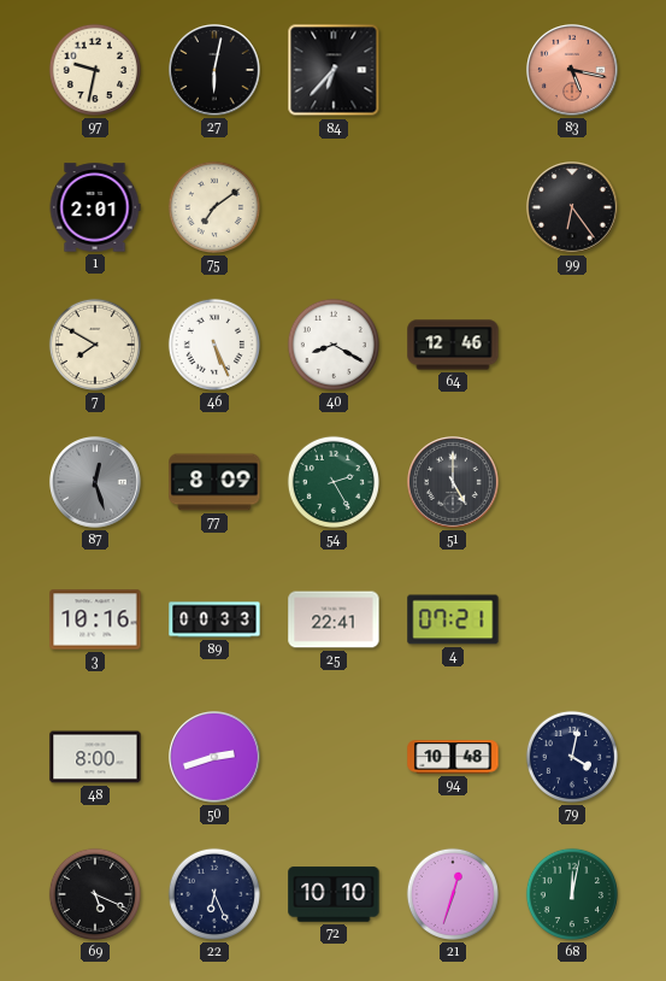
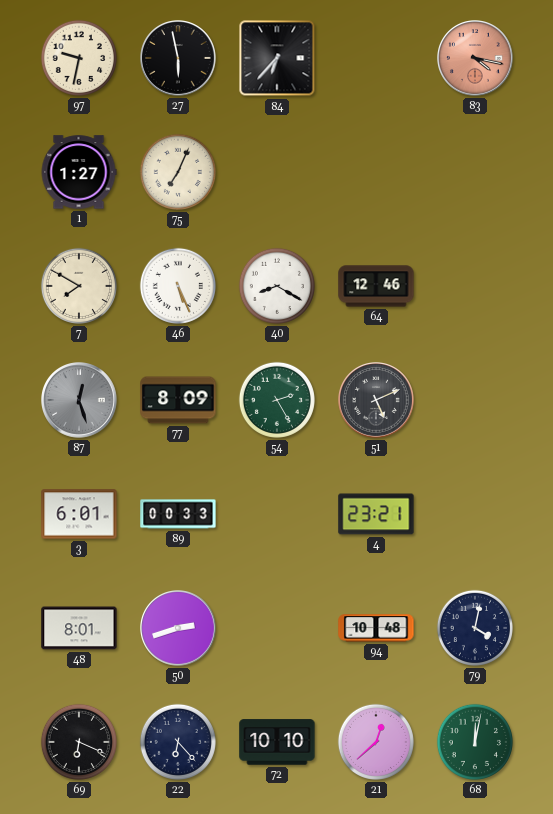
27: 6:02 -> 5:58 (179, 59)
83: 5:17 -> 4:17 (476, 59)
1: 2:01 -> 1:27 (79, 172)
75: 7:09 -> 7:04 (178, 172)
99: 6:24 -> none (573, 208)
51: 5:00 -> 5:11 (377, 401)
3: 10:16 -> 6:01 (79, 514)
25: 22:41 -> none (334, 619)
4: 07:21 -> 23:21 (376, 514)
48: 8:00 -> 8:01 (79, 628)
69: 5:19 -> 6:19 (79, 742)
22: 6:26 -> 6:23 (178, 742)
21: 12:33 -> 12:38 (376, 742)
